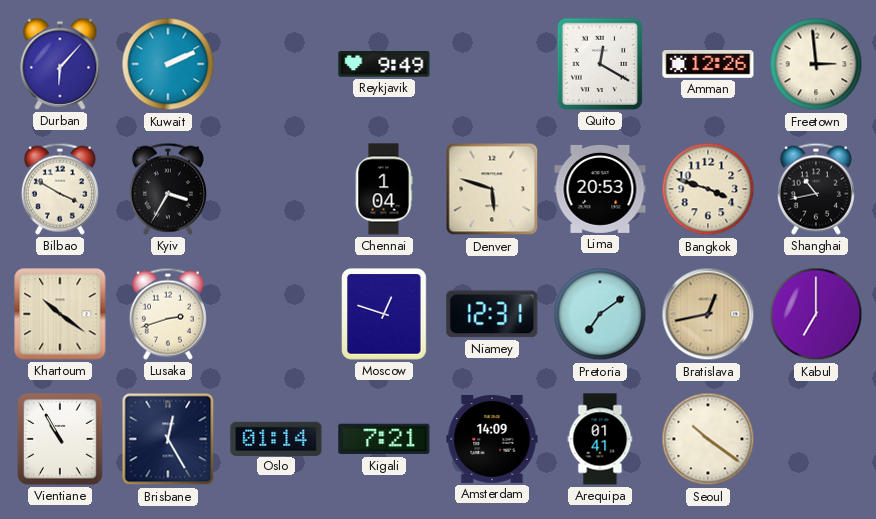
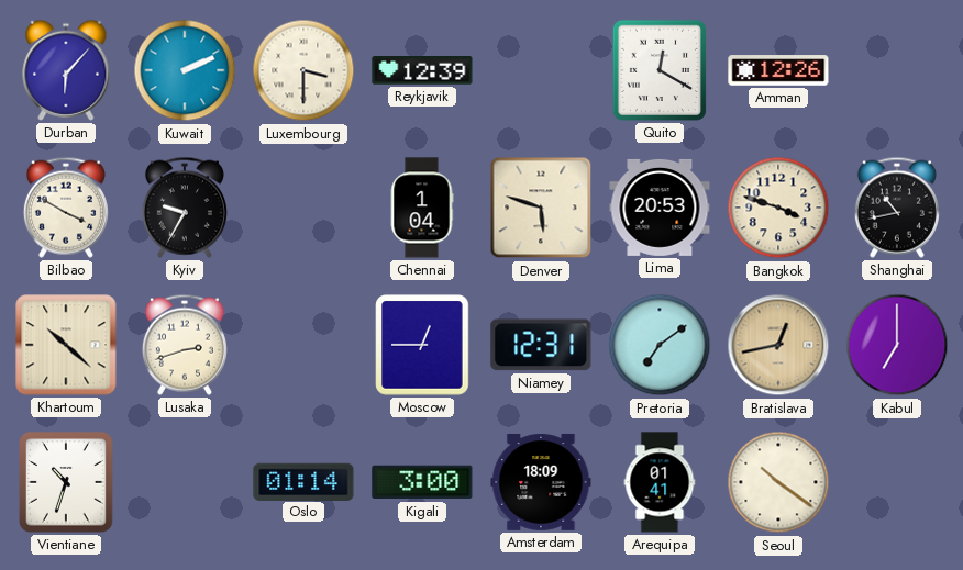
Luxembourg: none -> 3:30 (303, 70)
Reykjavik: 9:49 -> 12:39 (422, 70)
Freetown: 2:59 -> none (816, 64)
Kyiv: 3:35 -> 9:35 (185, 208)
Khartoum: 10:21 -> 10:22 (66, 345)
Moscow: 12:48 -> 12:45 (422, 345)
Vientiane: 10:55 -> 10:33 (66, 482)
Brisbane: 12:25 -> none (168, 439)
Kigali: 7:21 -> 3:00 (422, 482)
Amsterdam: 14:09 -> 18:09 (541, 482)
